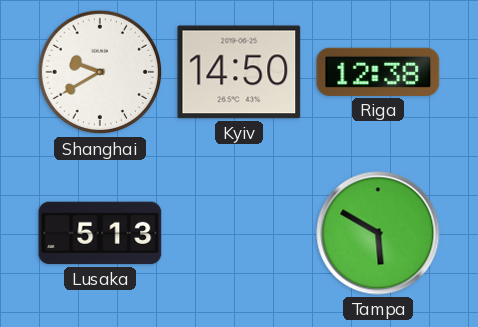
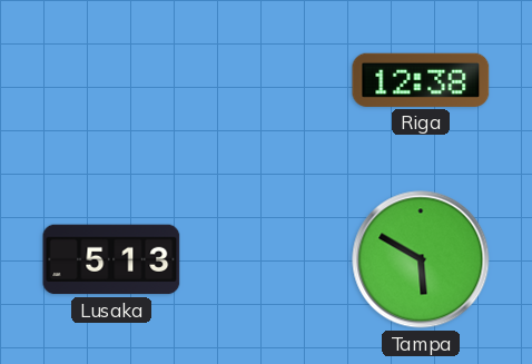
Shanghai: 9:40 -> none (100, 72)
Kyiv: 14:50 -> none (239, 72)
